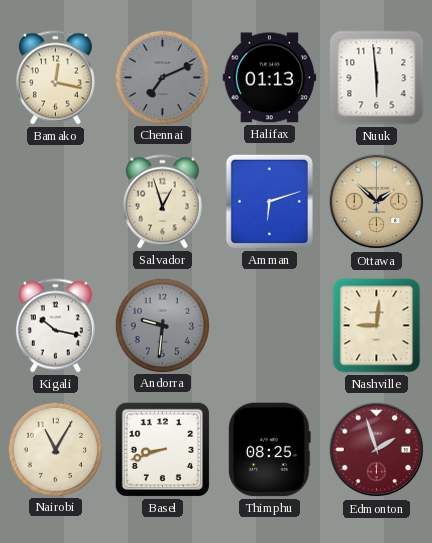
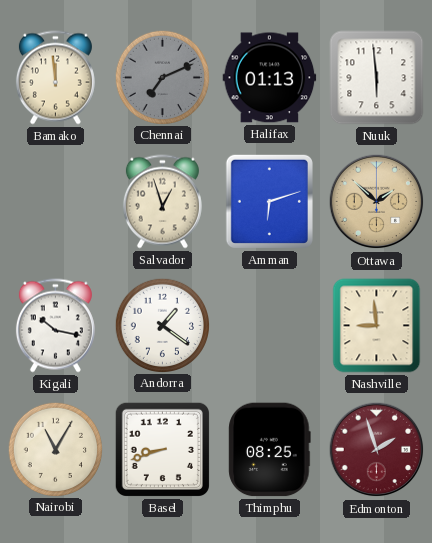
Bamako: 12:17 -> 11:59 (55, 78)
Andorra: 9:31 -> 1:21 (162, 325)
Andorra dial: grey -> white (162, 325)
Nashville: 9:01 -> 8:59 (377, 326)
